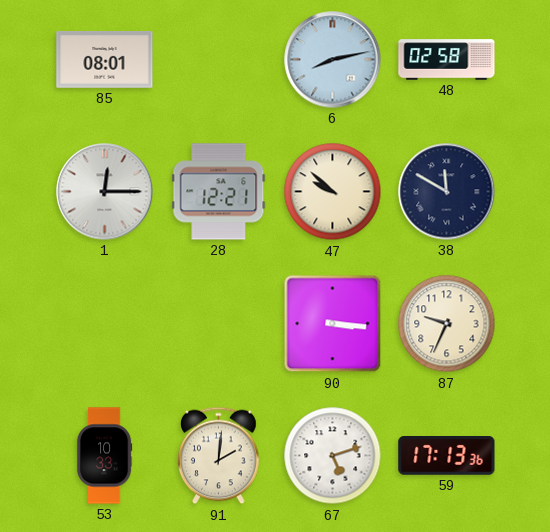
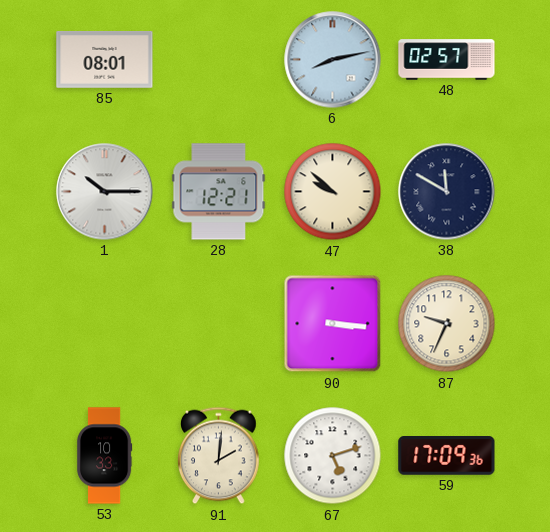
48: 02:58 -> 02:57 (447, 60)
1: 12:15 -> 10:15 (105, 192)
59: 17:13 -> 17:09 (447, 456)
